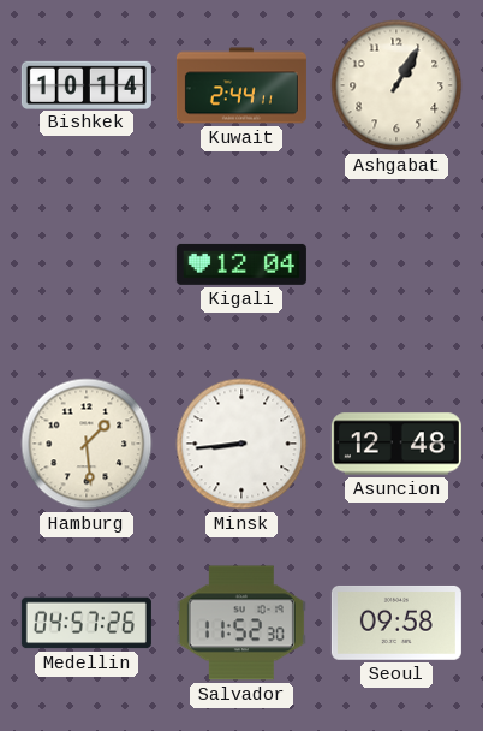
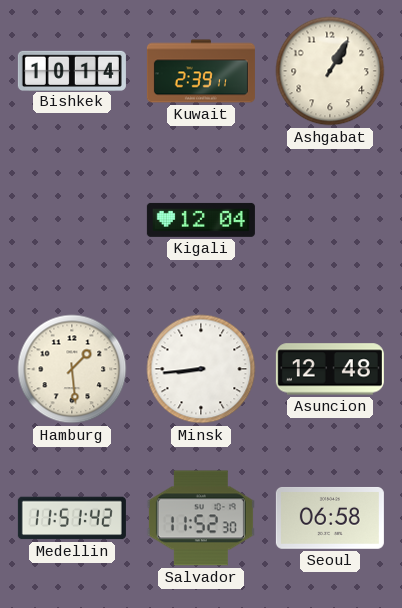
Kuwait: 2:44 -> 2:39 (201, 71)
Medellin: 04:57 -> 11:51 (72, 518)
Seoul: 09:58 -> 06:58 (330, 518)
